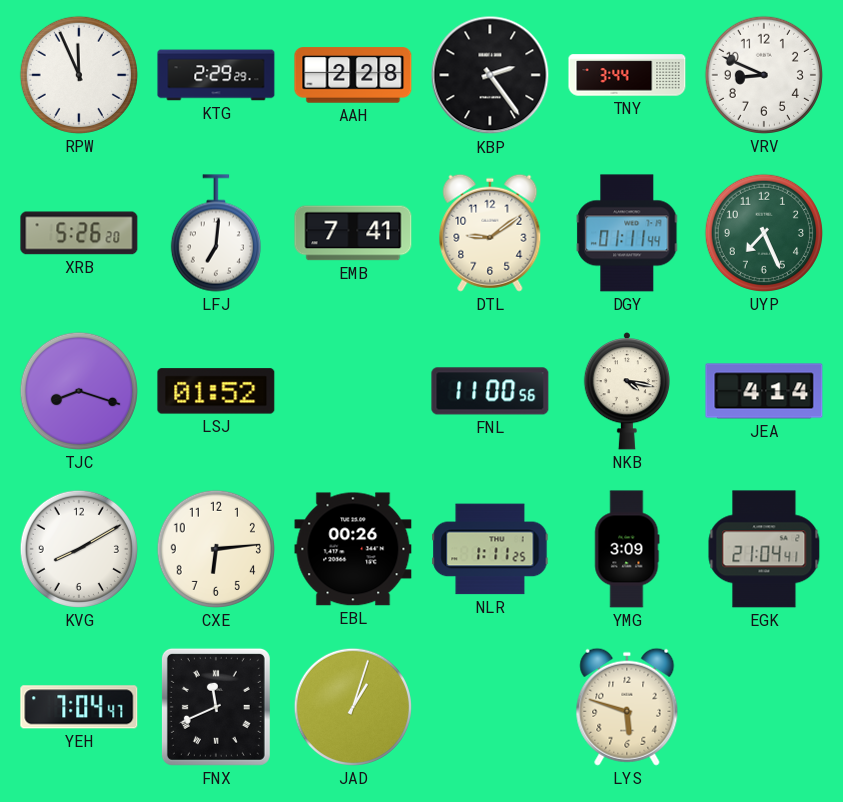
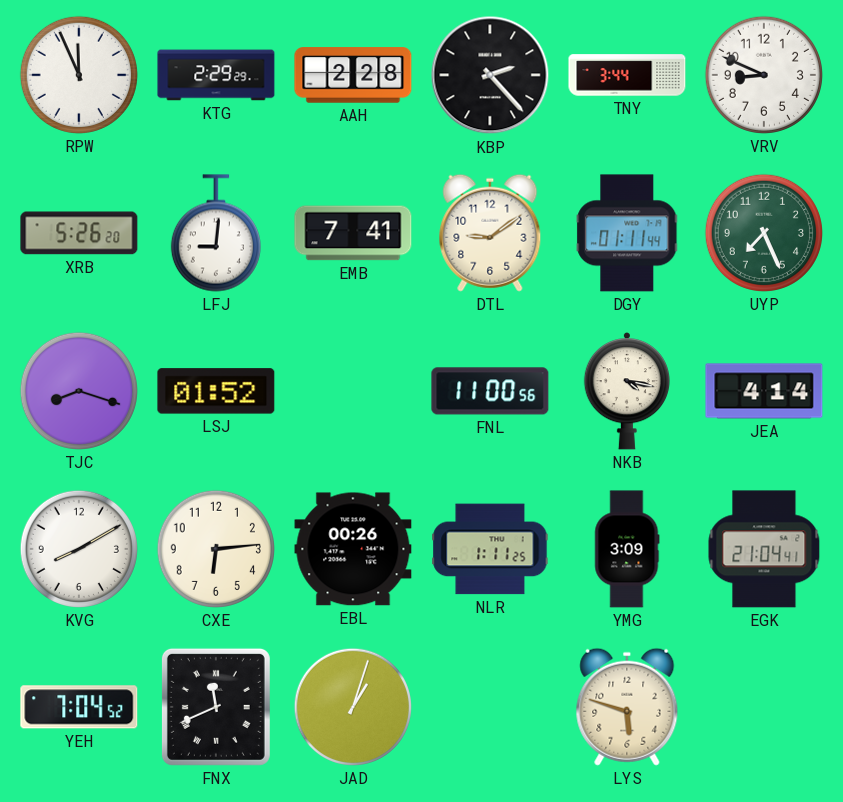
KBP: 2:24 -> 2:23 (490, 75)
LFJ: 7:01 -> 9:01 (216, 233)
YEH: 7:04:47 -> 7:04:52 (79, 707)
